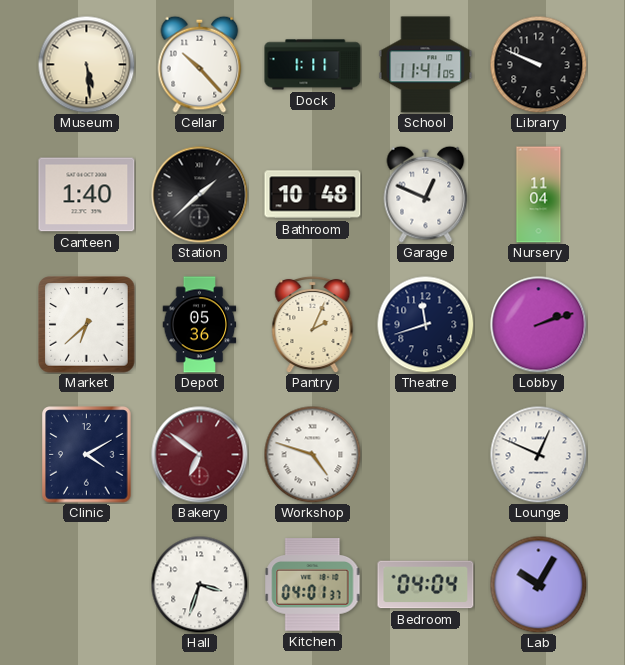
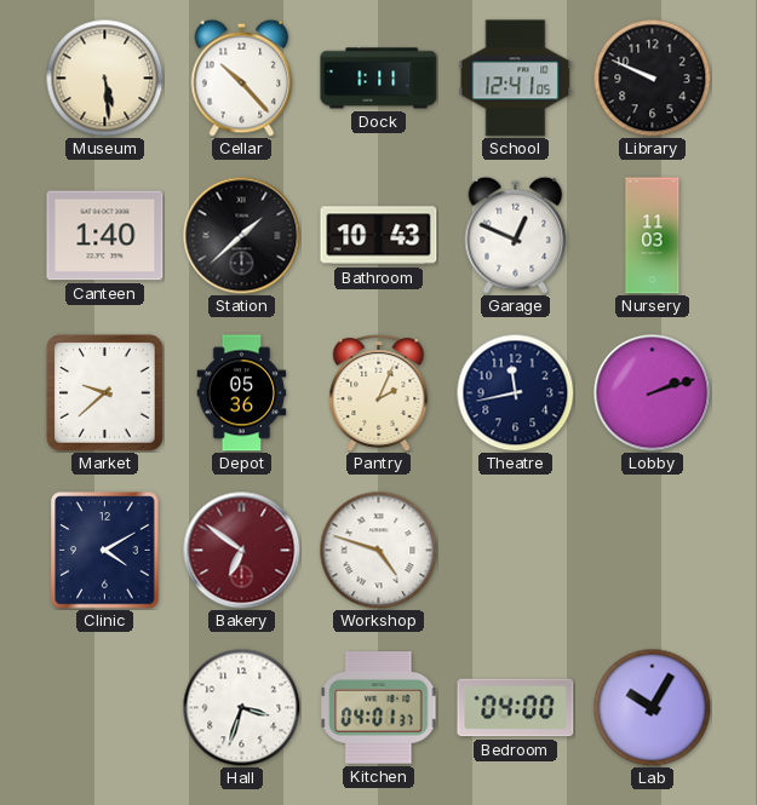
School: 11:41 -> 12:41 (516, 79)
Bathroom: 10:48 -> 10:43 (379, 236)
Nursery: 11:04 -> 11:03 (653, 236)
Market: 6:38 -> 9:38 (105, 393)
Theatre: 11:42 -> 11:43 (515, 392)
Lounge: 12:49 -> none (538, 454)
Bedroom: 04:04 -> 04:00 (516, 708)
